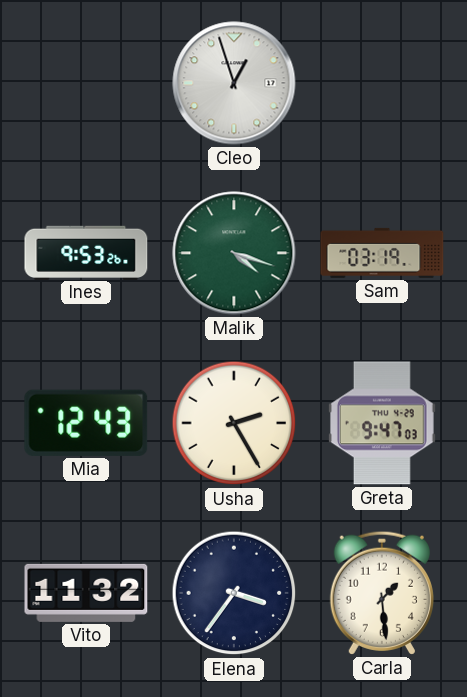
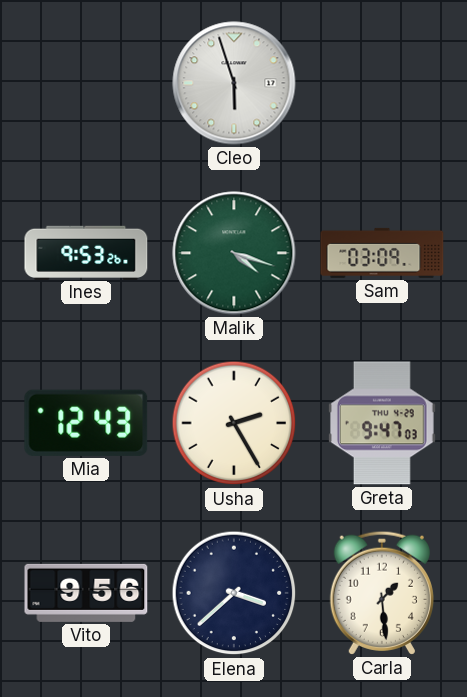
Cleo: 12:57 -> 5:57 (234, 83)
Sam: 03:19 -> 03:09 (382, 253)
Vito: 11:32 -> 9:56 (86, 593)
Elena: 3:36 -> 3:38 (234, 593)
